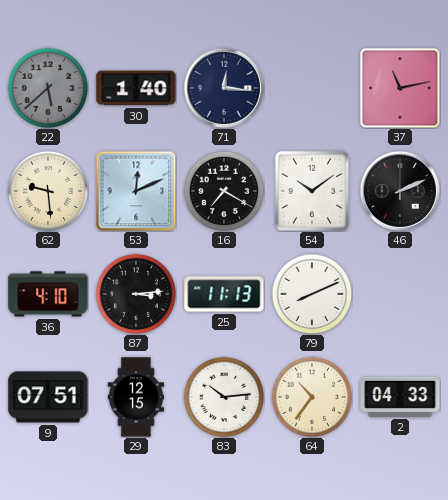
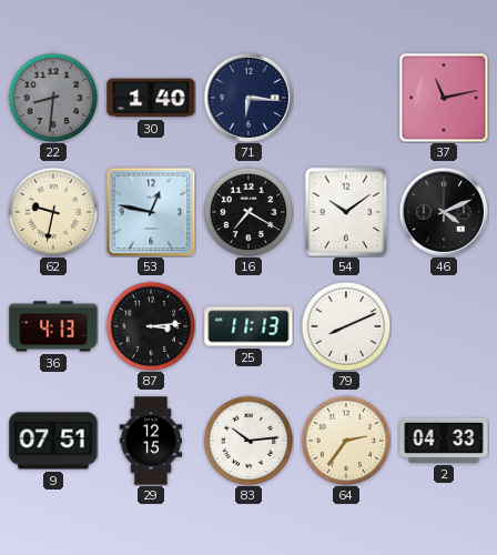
22: 5:38 -> 8:31 (53, 98)
71: 12:16 -> 6:16 (248, 98)
62: 9:29 -> 9:32 (53, 212)
53: 12:11 -> 12:47 (151, 212)
46: 2:11 -> 4:11 (444, 212)
36: 4:10 -> 4:13 (53, 326)
64: 10:36 -> 2:36 (346, 441)
